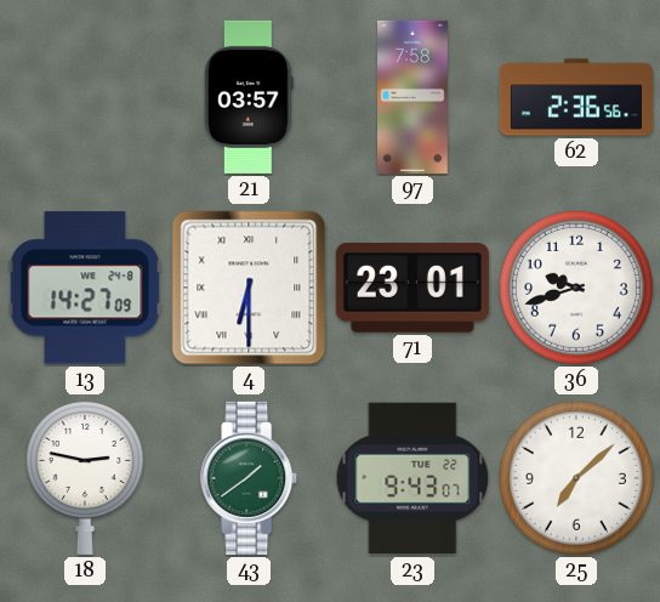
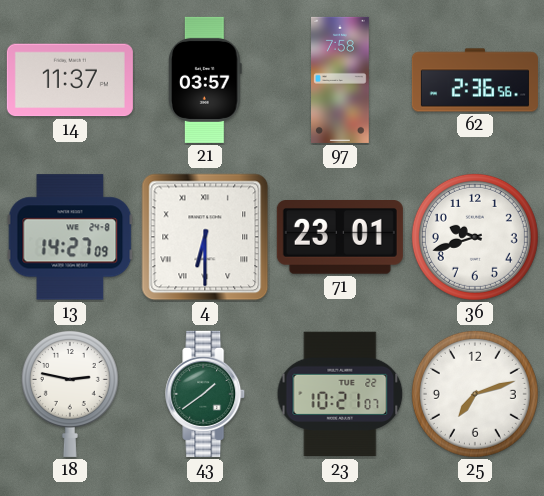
14: none -> 11:37 (70, 80)
23: 9:43 -> 10:21 (340, 394)
25: 7:08 -> 7:12 (475, 394)
